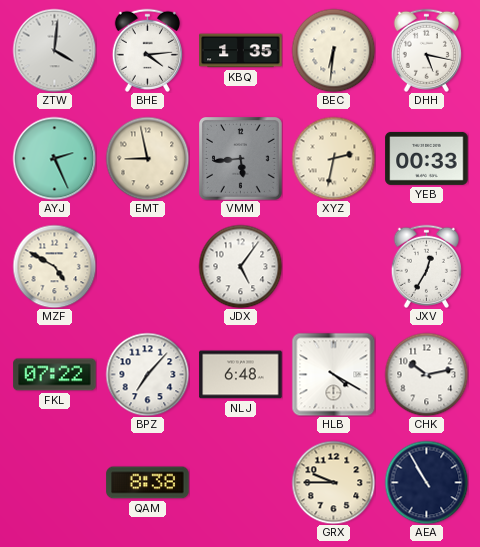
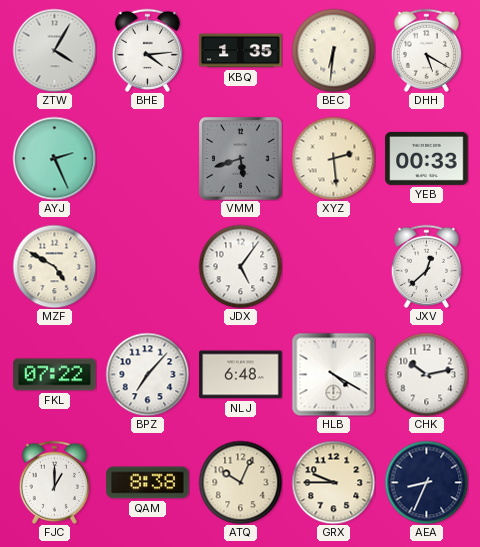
ZTW: 4:01 -> 4:05 (54, 50)
DHH: 5:17 -> 5:20 (426, 50)
EMT: 8:58 -> none (147, 158)
VMM: 5:44 -> 5:42 (241, 159)
XYZ: 2:32 -> 2:29 (333, 158)
JXV: 12:35 -> 12:38 (426, 266)
FJC: none -> 1:00 (54, 482)
ATQ: none -> 10:04 (240, 482)
AEA: 10:55 -> 8:34 (426, 482)
